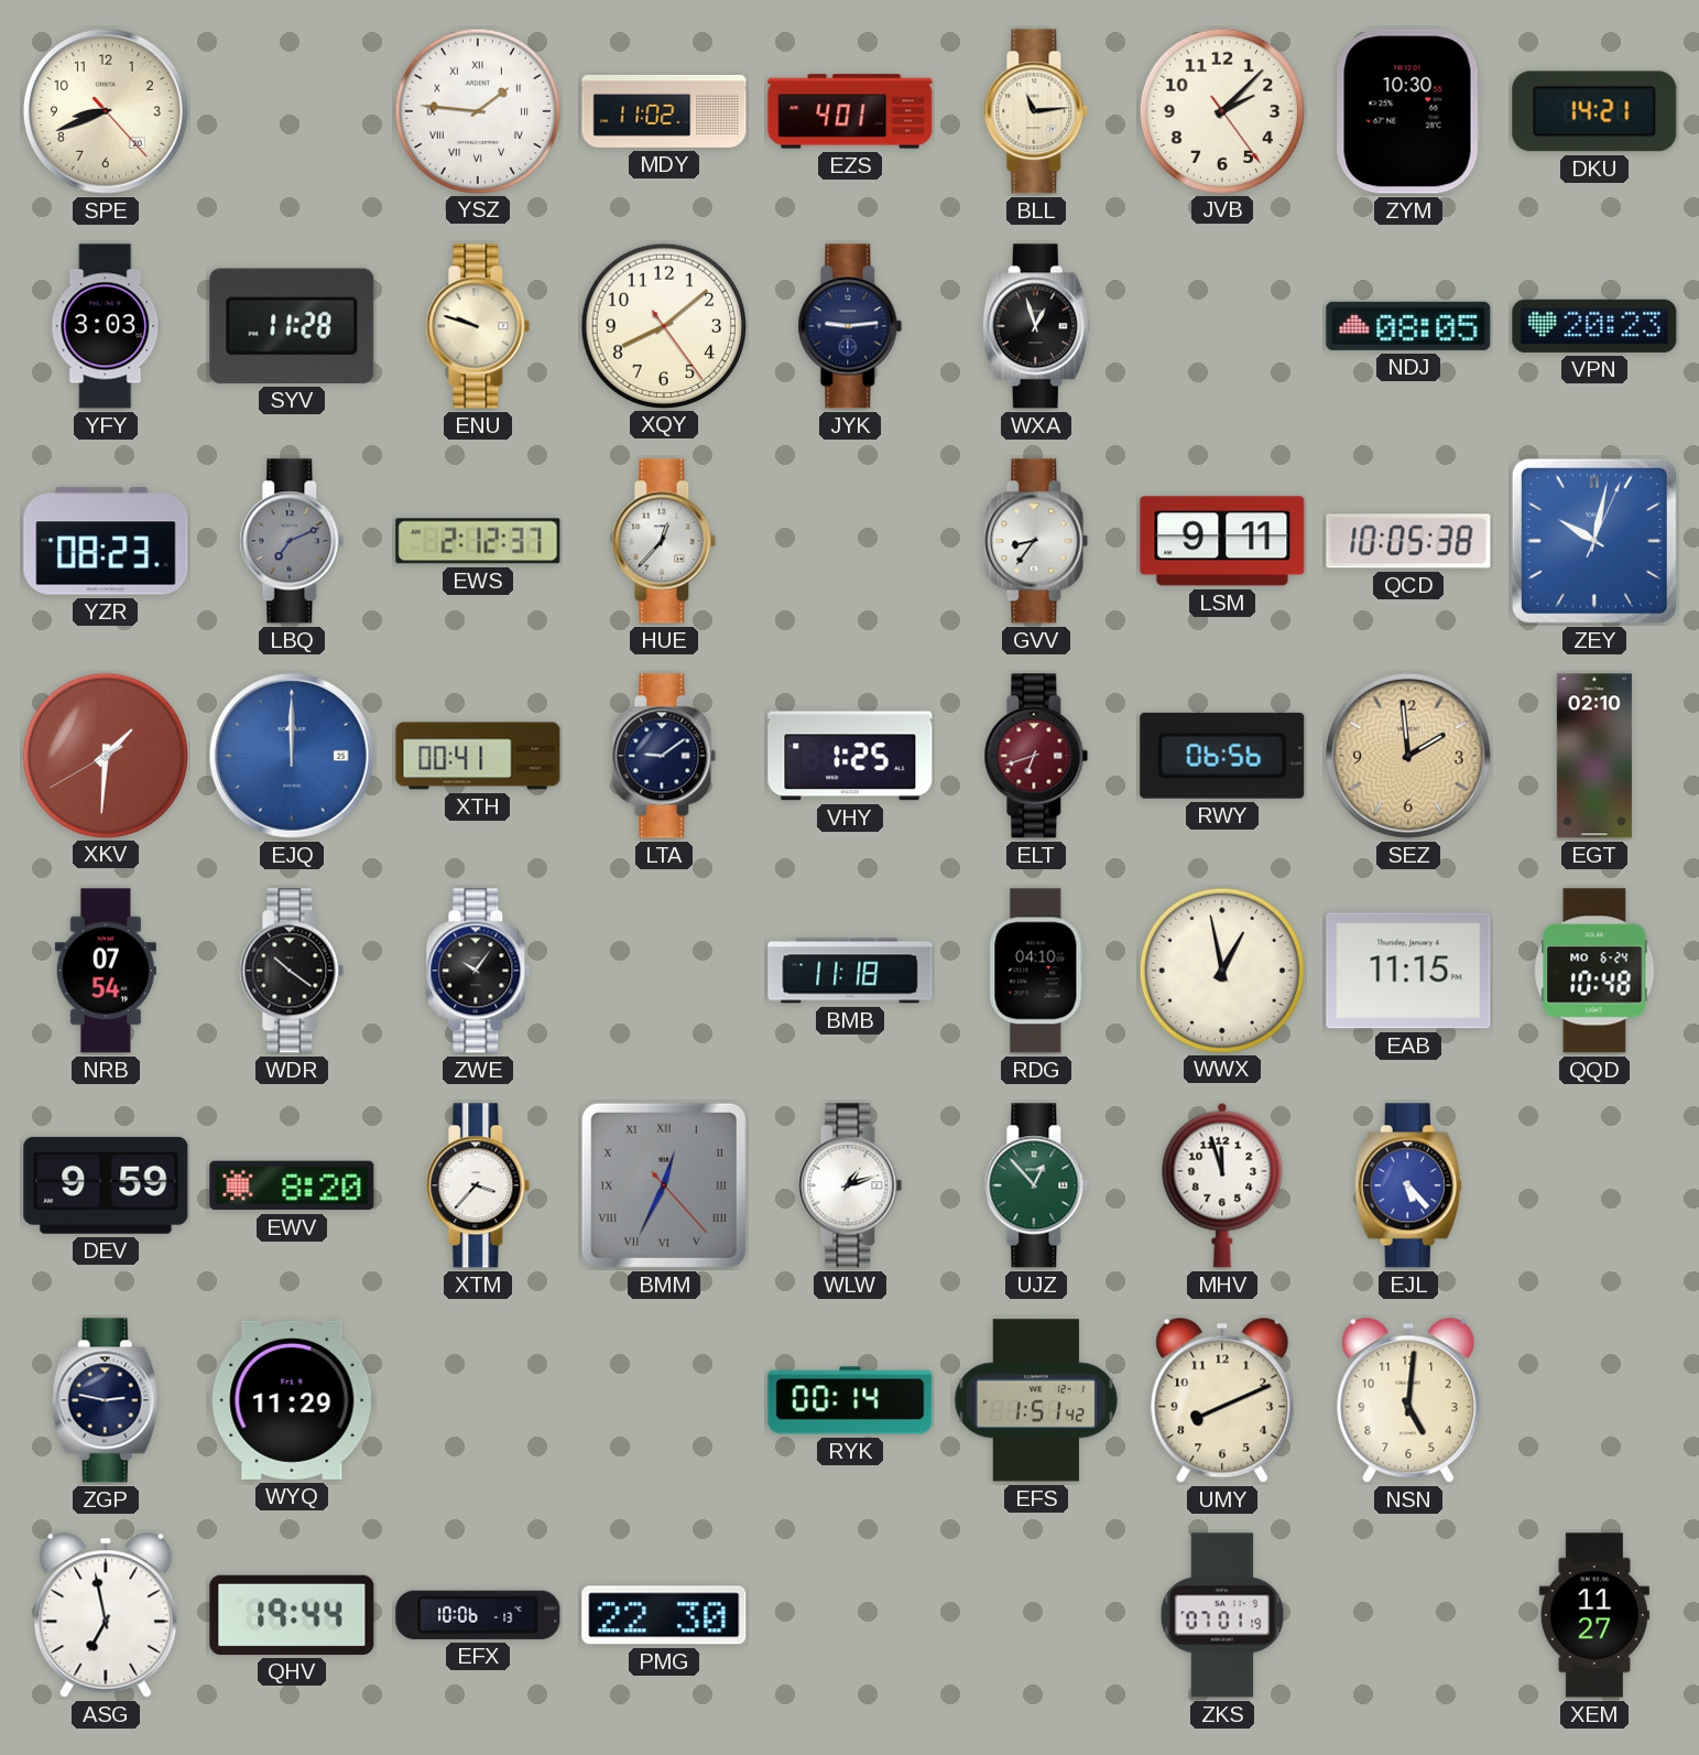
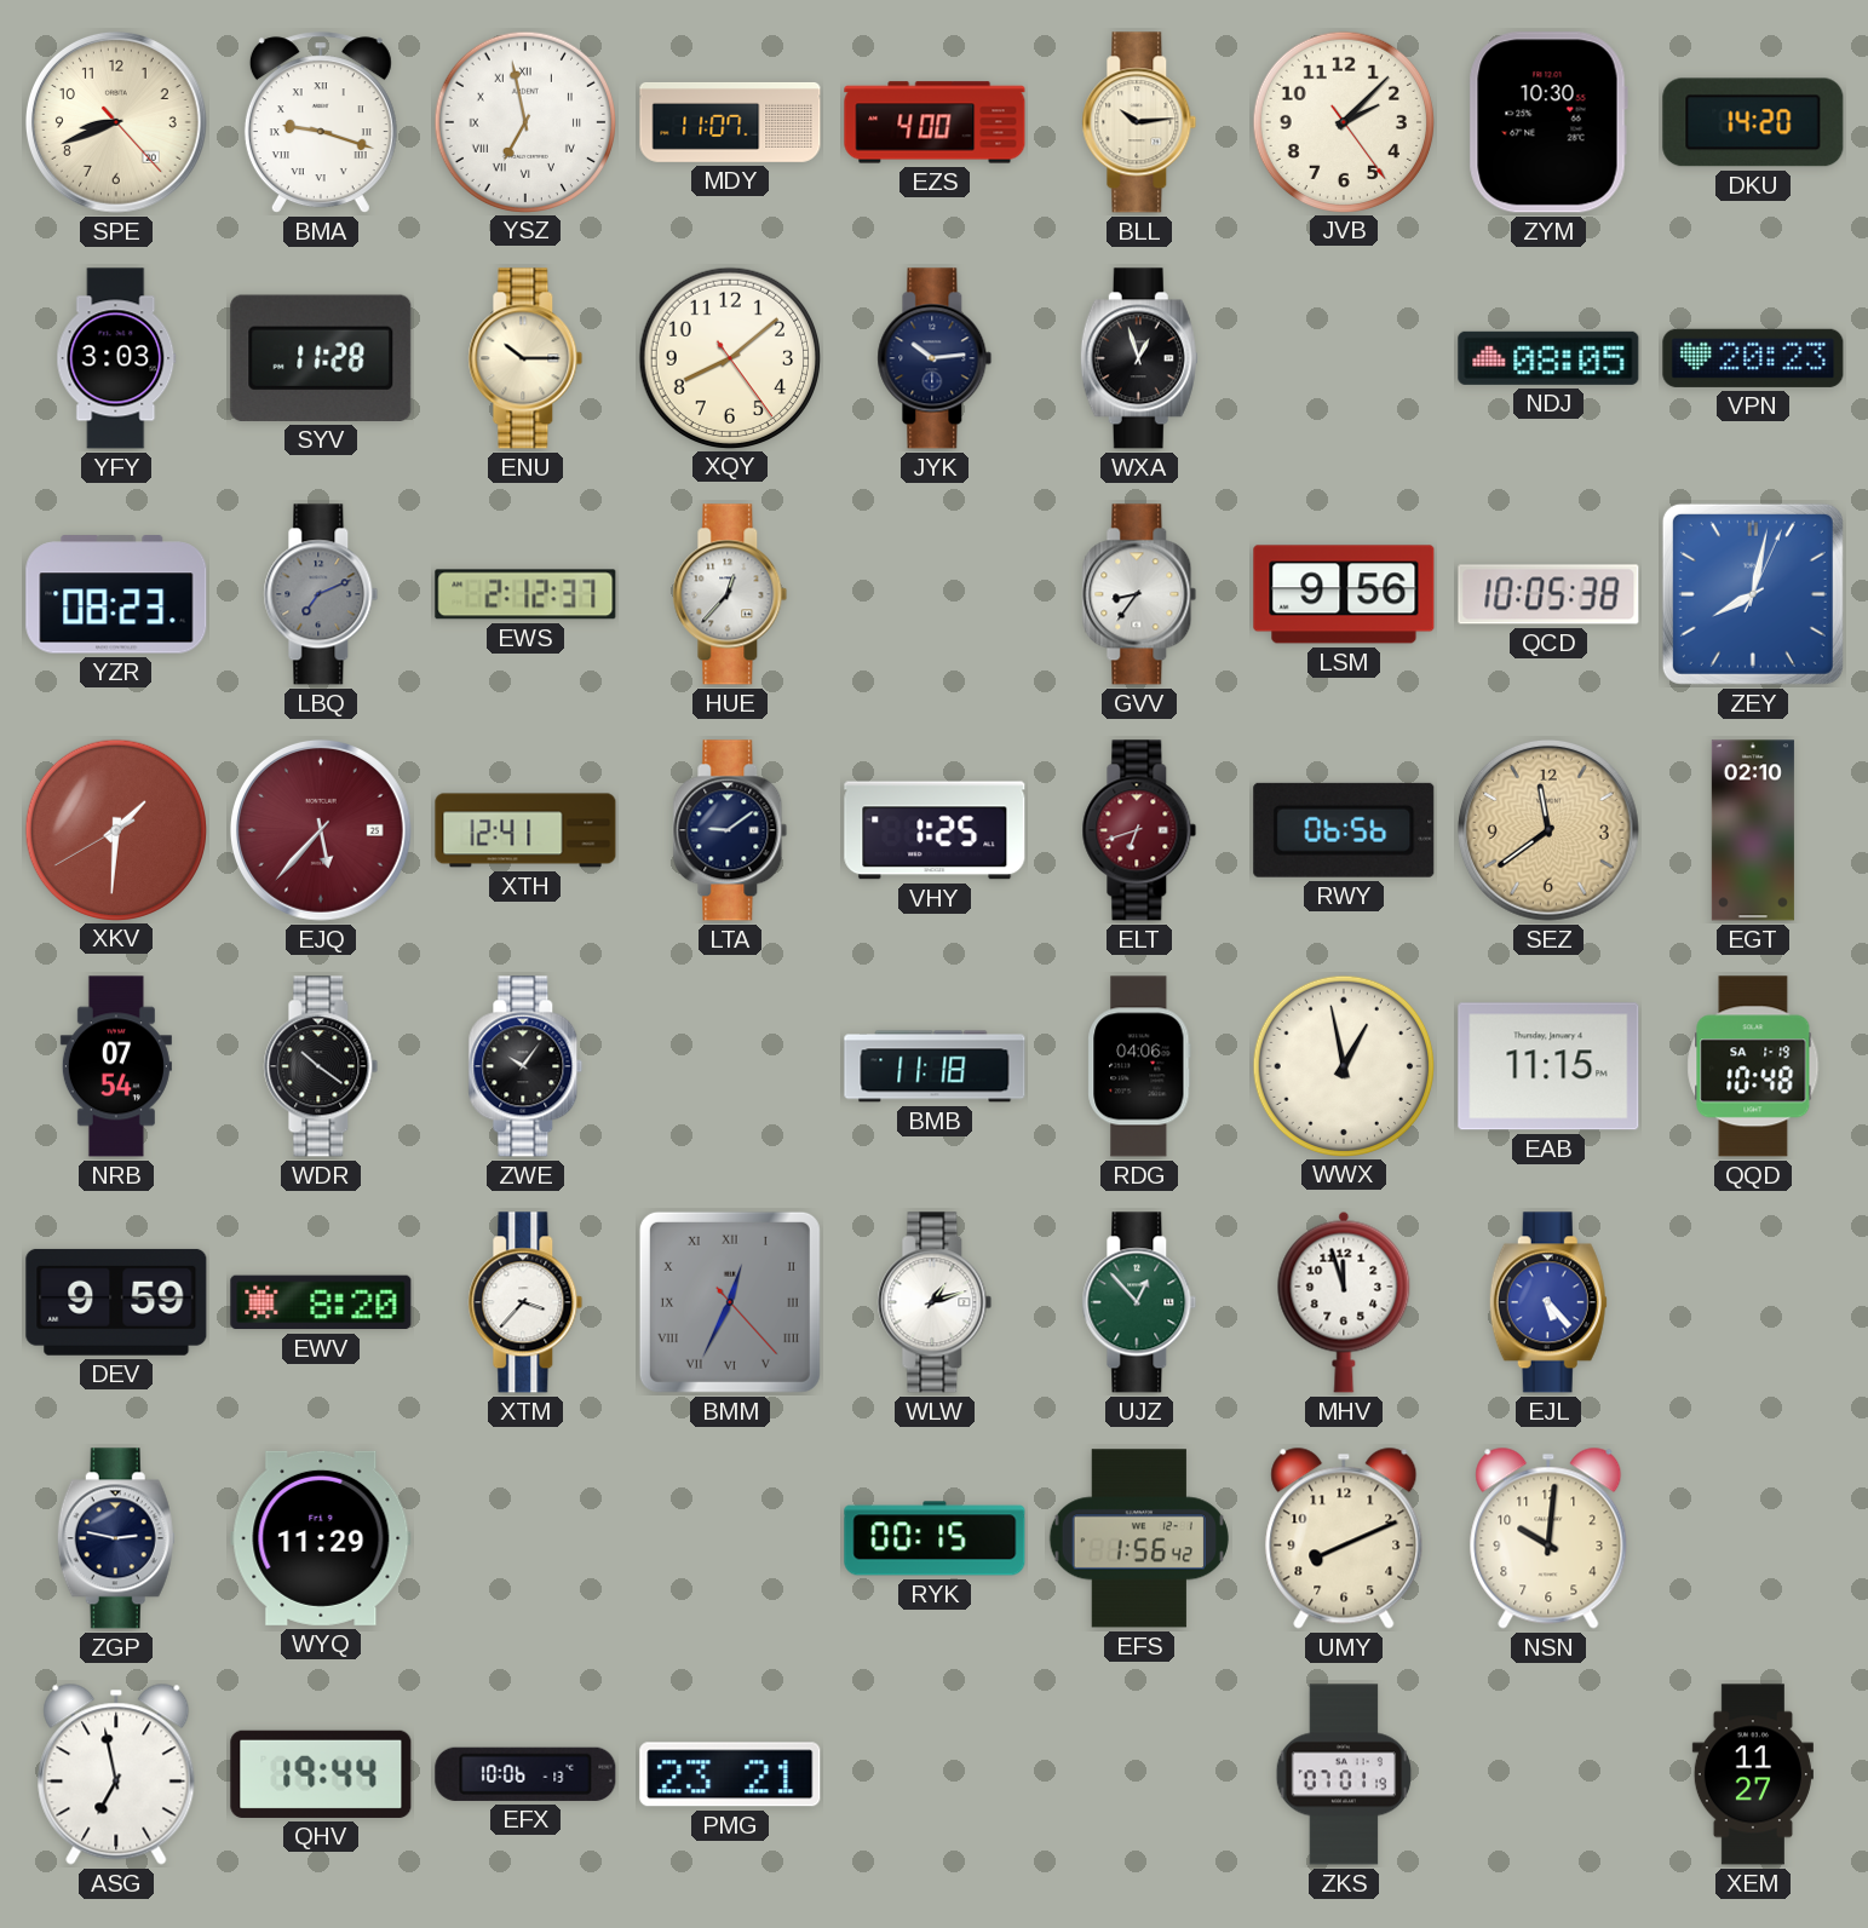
BMA: none -> 9:18 (321, 123)
YSZ: 1:46 -> 6:58 (524, 121)
MDY: 11:02 -> 11:07 (730, 122)
EZS: 4:01 -> 4:00 (935, 122)
BLL: 11:14 -> 10:14 (1139, 122)
DKU: 14:21 -> 14:20 (1753, 122)
ENU: 9:48 -> 10:15 (525, 358)
JYK: 9:14 -> 10:14 (935, 358)
LSM: 9:11 -> 9:56 (1344, 594)
ZEY: 10:02 -> 8:02 (1753, 594)
EJQ: 12:00 -> 5:37 (322, 831)
EJQ dial: blue -> burgundy (322, 831)
XTH: 00:41 -> 12:41 (525, 830)
SEZ: 1:59 -> 11:39 (1550, 831)
RDG: 04:10 -> 04:06 (1139, 1066)
QQD date: MO 6-24 -> SA 1-19 (1753, 1066)
RYK: 00:14 -> 00:15 (935, 1538)
EFS: 1:51 -> 1:56 (1139, 1538)
NSN: 5:01 -> 10:01 (1548, 1538)
PMG: 22:30 -> 23:21 (730, 1774)
